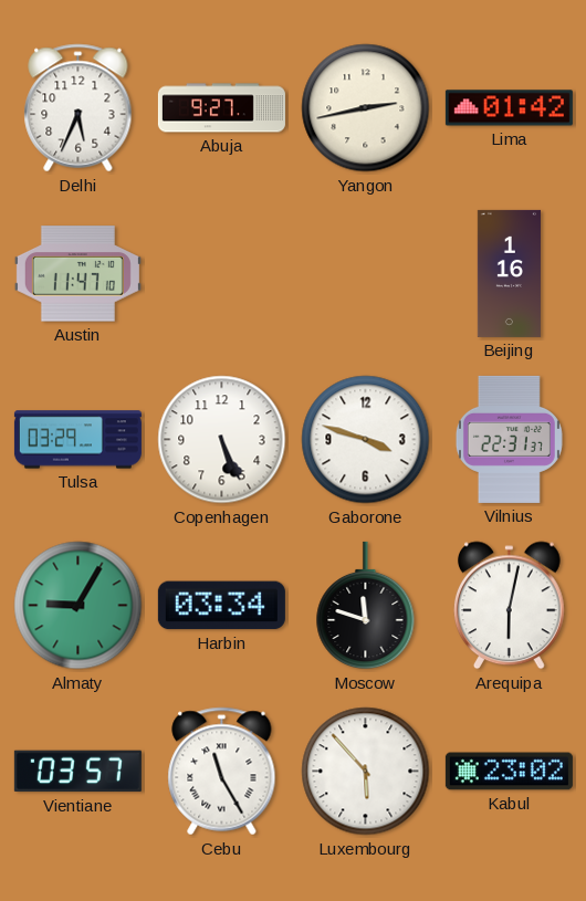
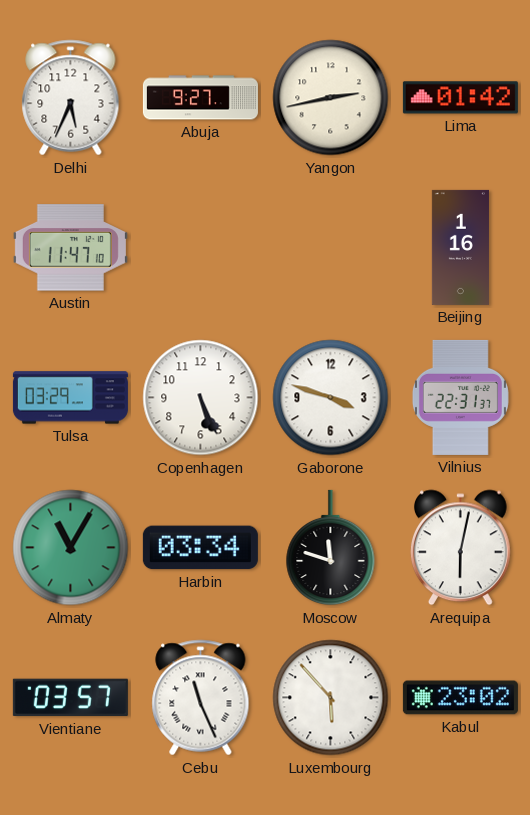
Almaty: 9:05 -> 11:05 (71, 548)
Cebu: 11:25 -> 11:26 (201, 698)
